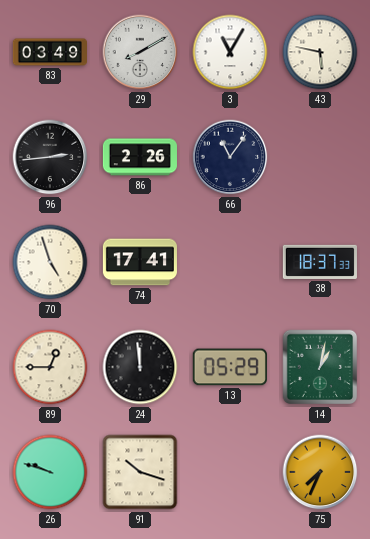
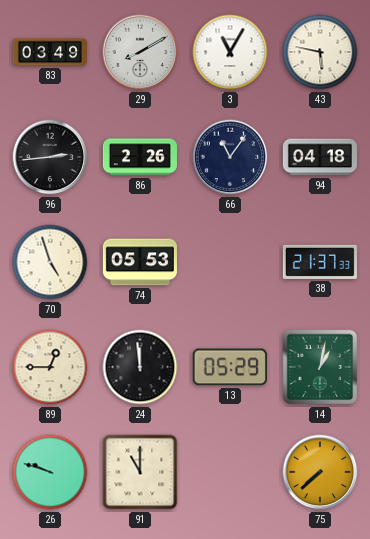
94: none -> 04:18 (320, 157)
74: 17:41 -> 05:53 (140, 262)
38: 18:37 -> 21:37 (320, 262)
91: 10:18 -> 11:00 (140, 472)
75: 7:34 -> 7:38 (320, 472)
